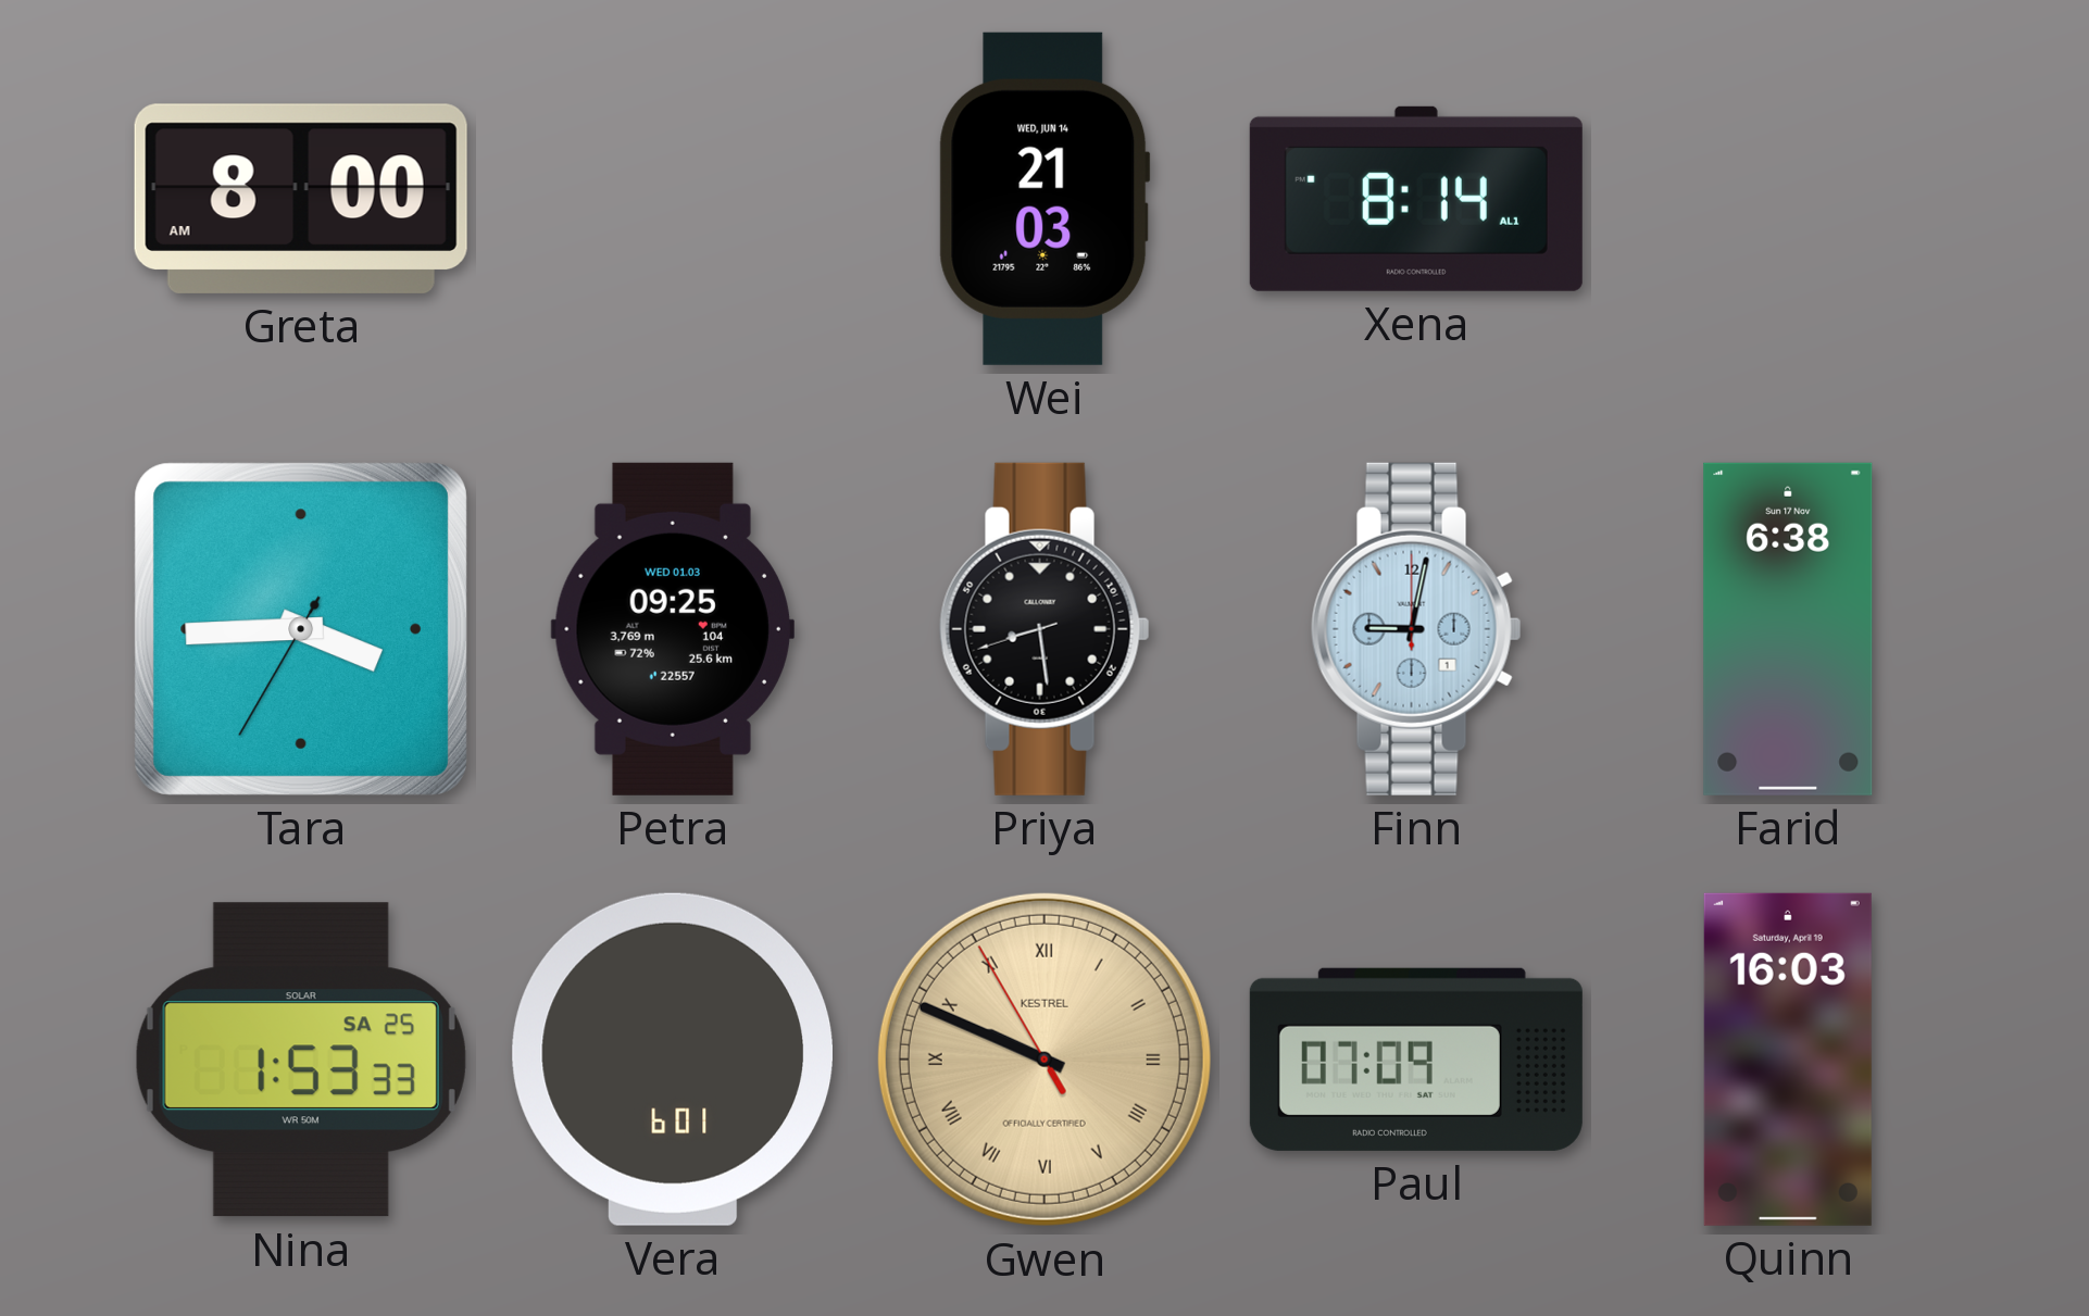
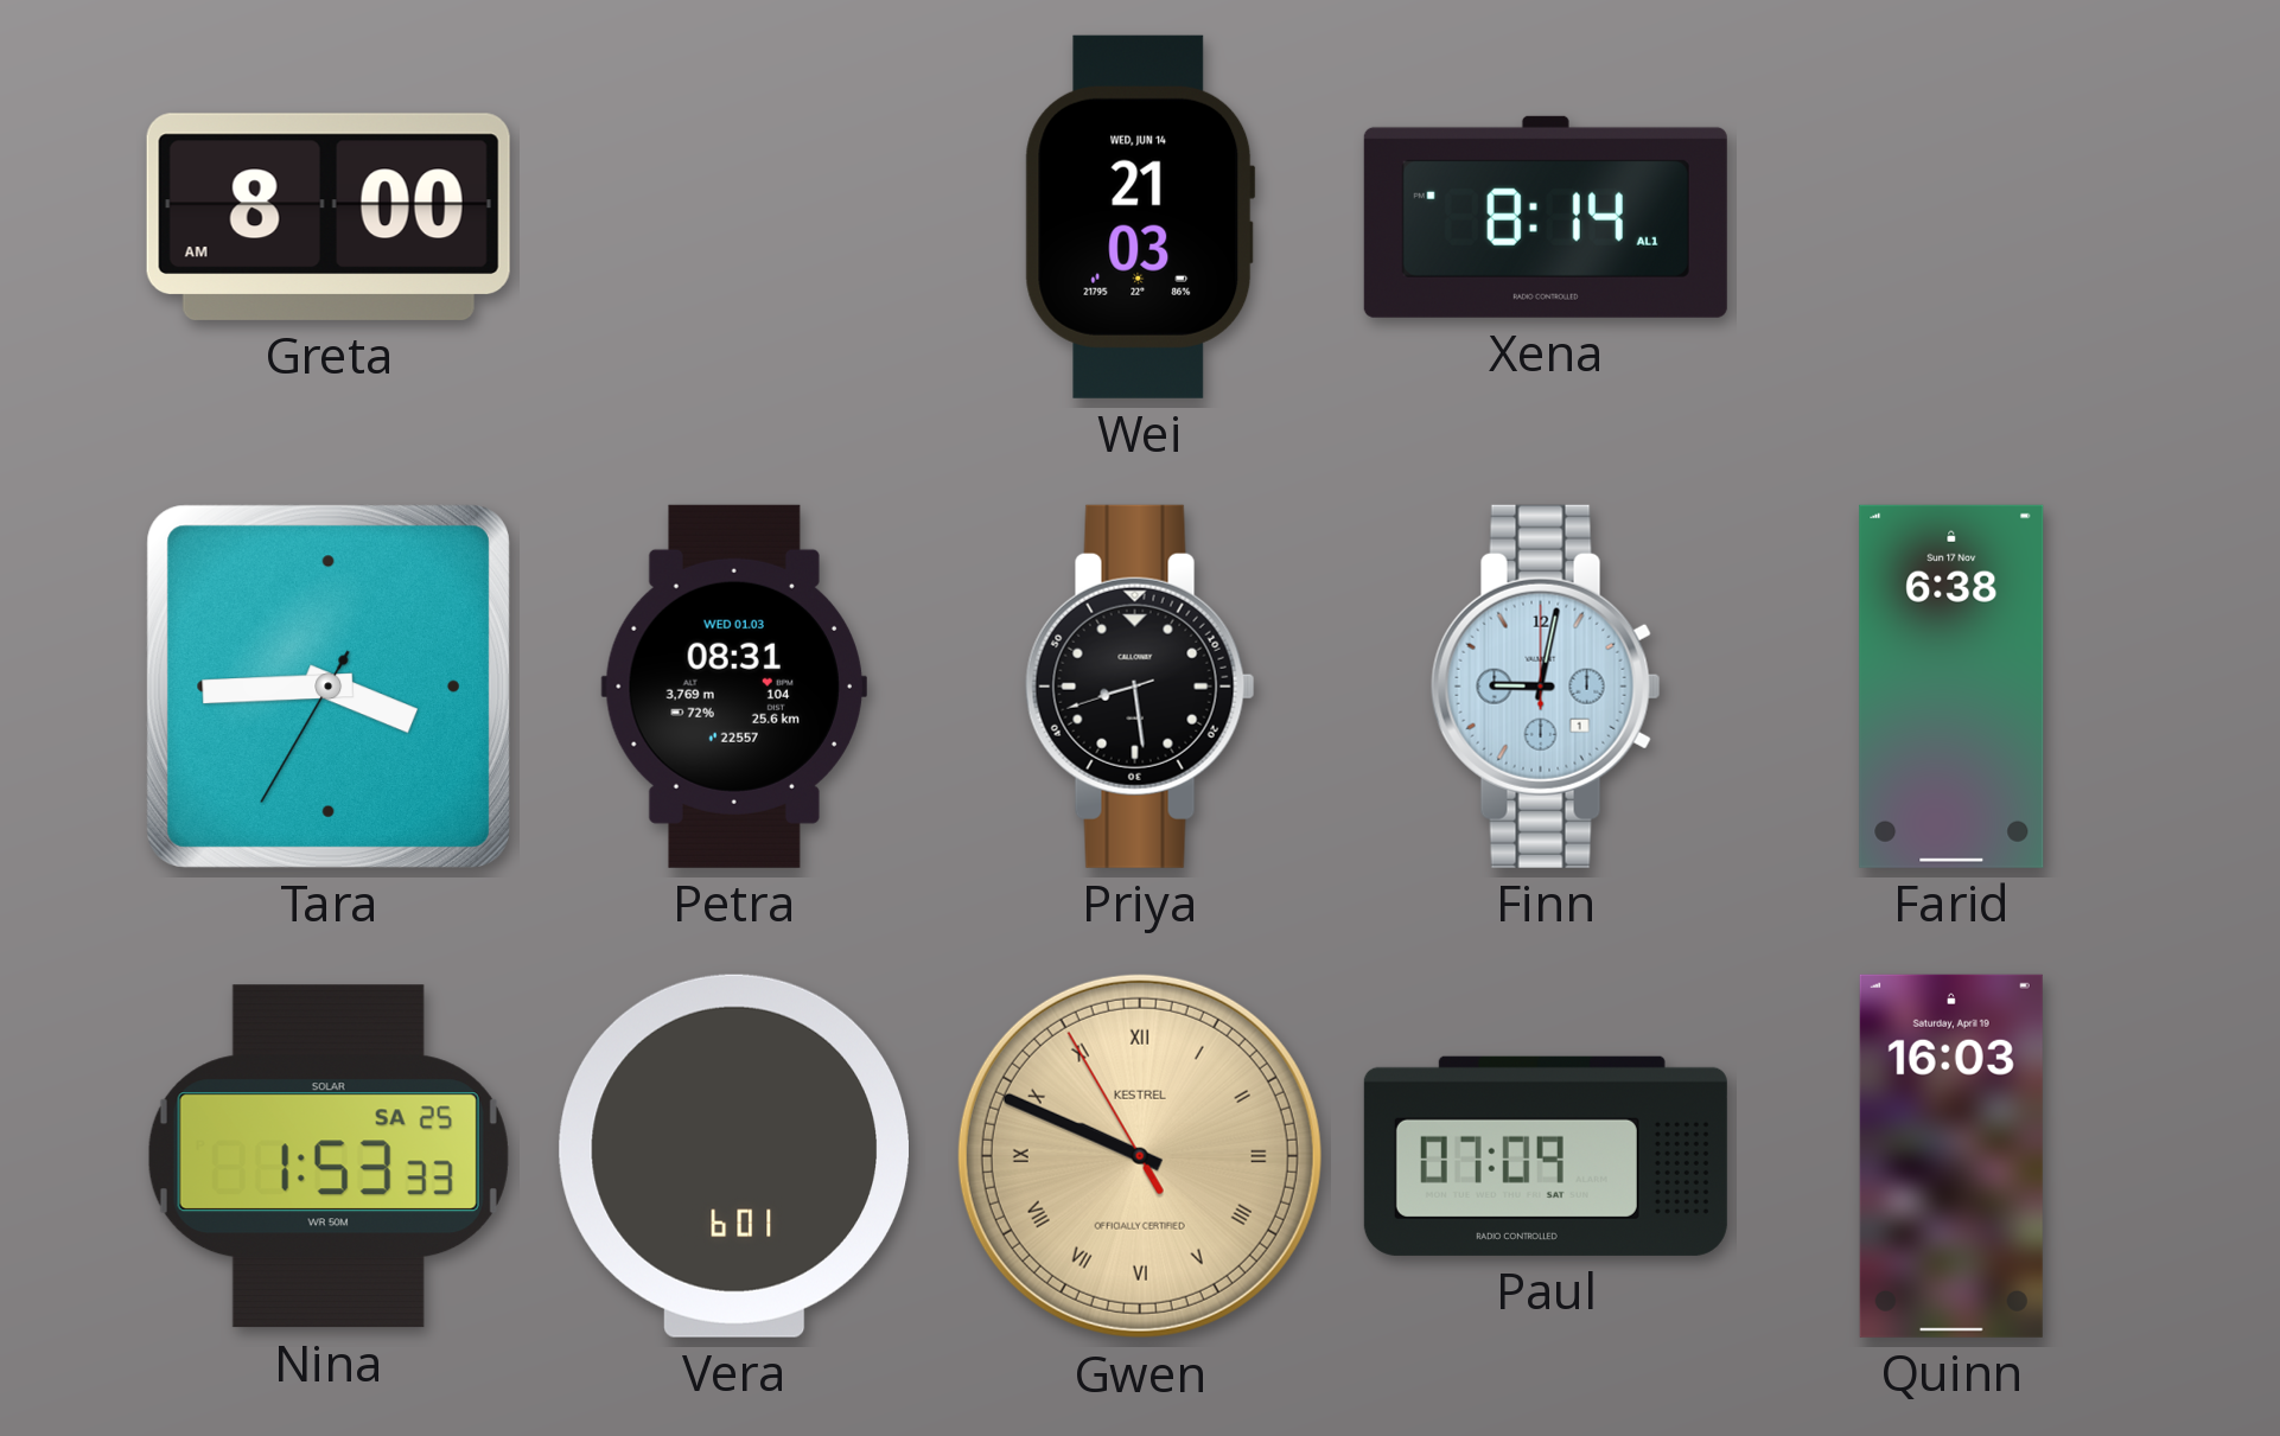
Petra: 09:25 -> 08:31 (734, 687)
